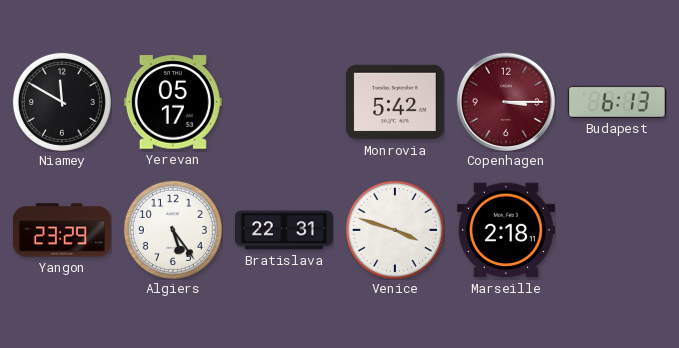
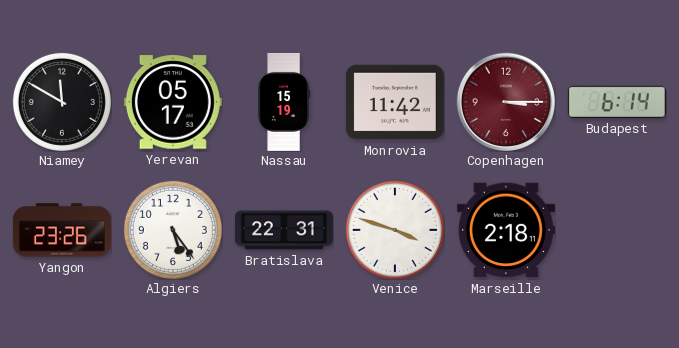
Nassau: none -> 15:19 (284, 102)
Monrovia: 5:42 -> 11:42 (395, 102)
Budapest: 6:13 -> 6:14 (617, 102)
Yangon: 23:29 -> 23:26 (62, 230)
